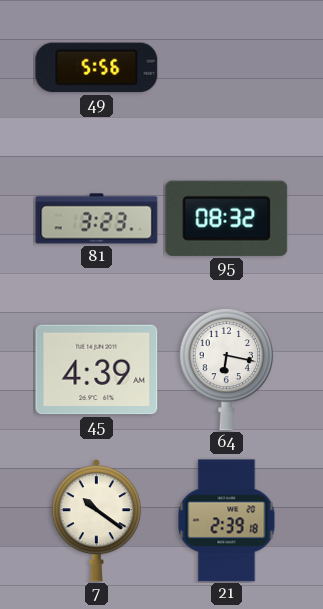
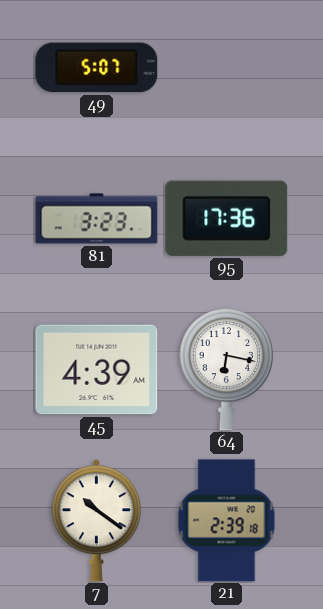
49: 5:56 -> 5:07 (97, 68)
95: 08:32 -> 17:36 (227, 218)
